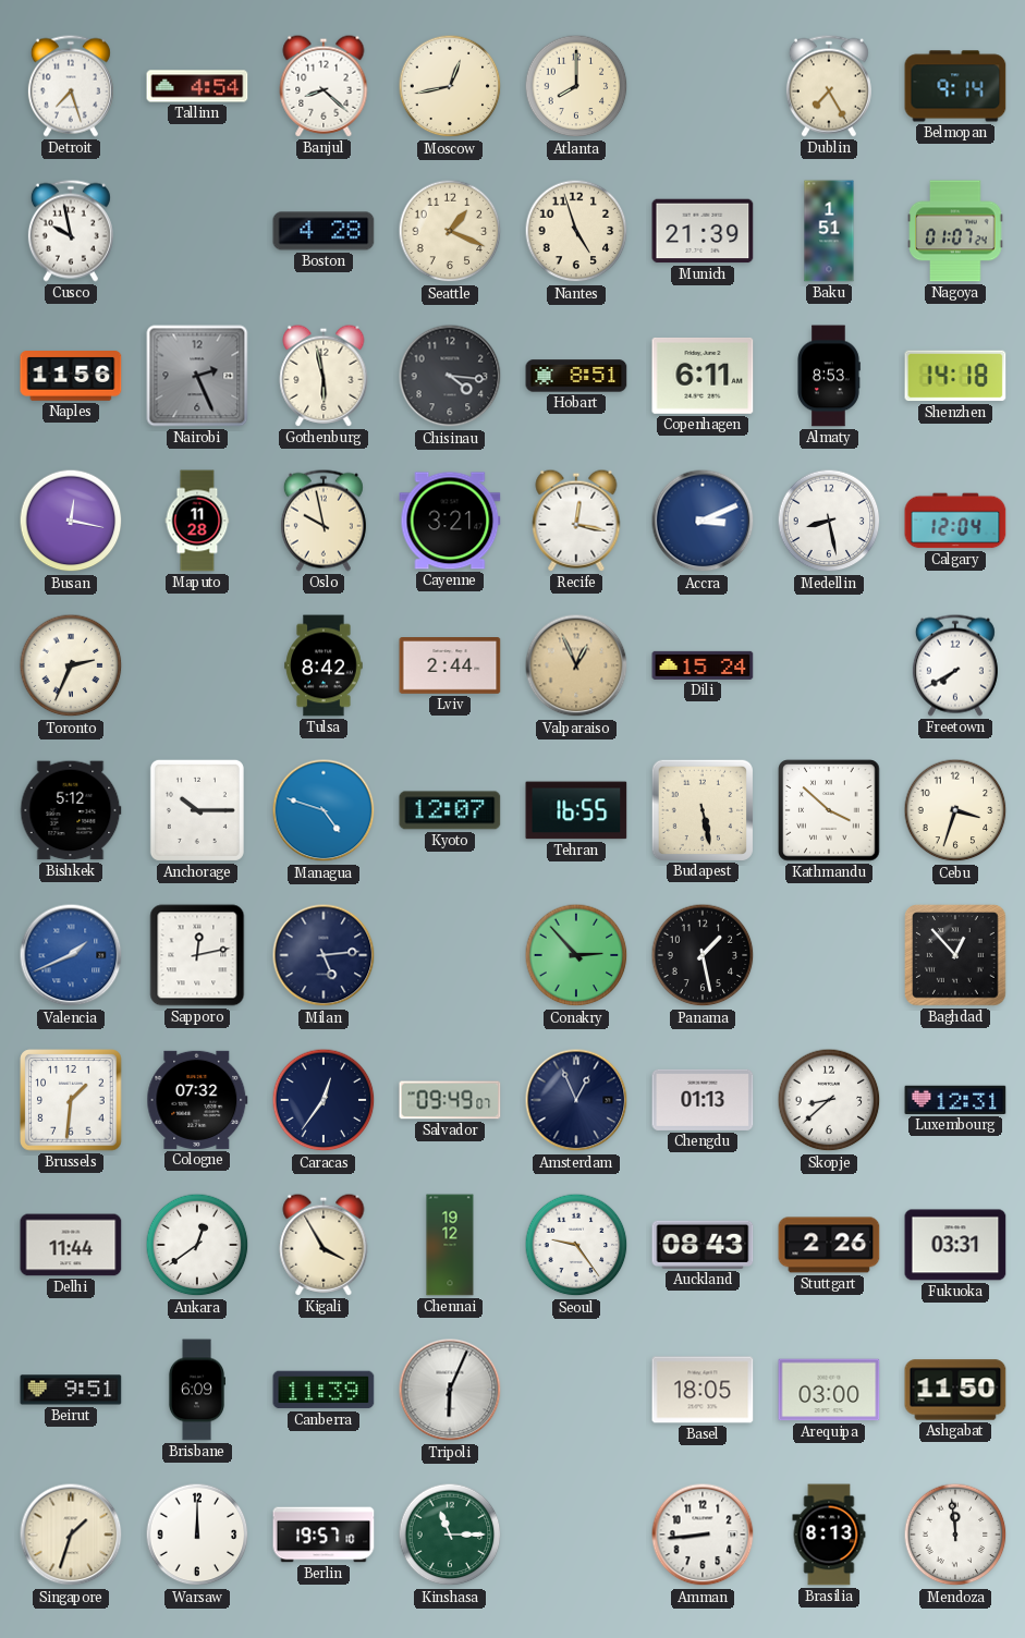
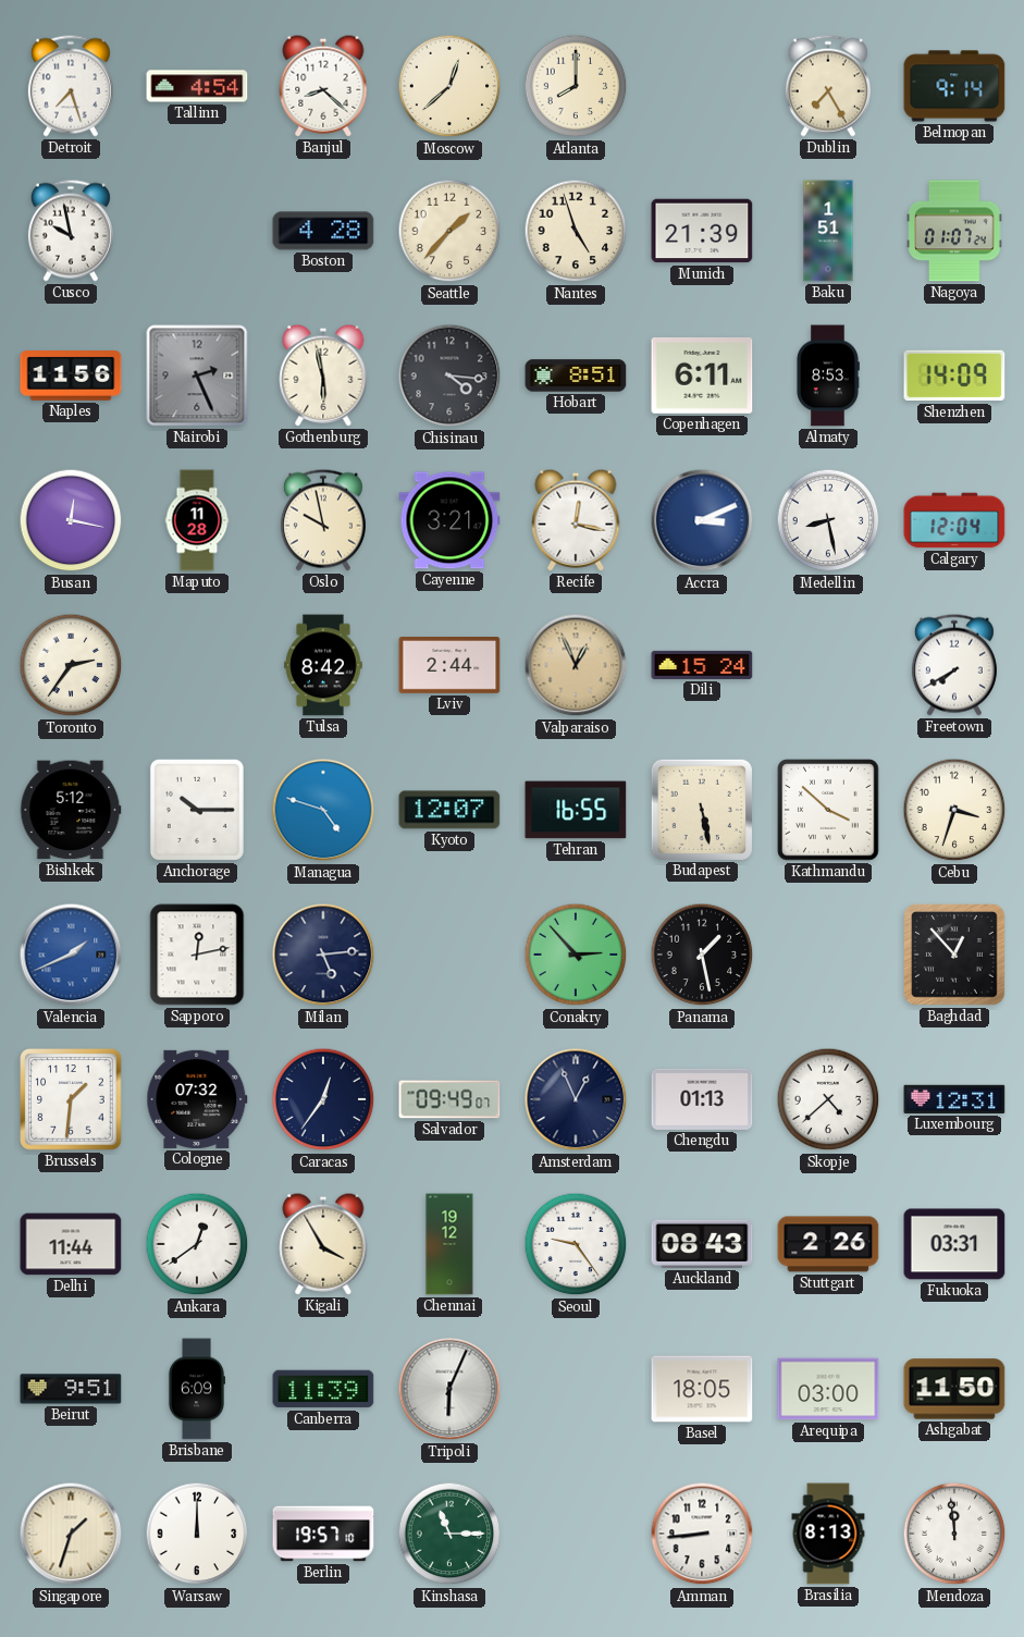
Moscow: 12:43 -> 12:38 (449, 86)
Seattle: 1:19 -> 1:37 (449, 231)
Shenzhen: 14:18 -> 14:09 (954, 376)
Toronto: 2:34 -> 2:36 (71, 665)
Skopje: 8:38 -> 4:38 (828, 1099)
